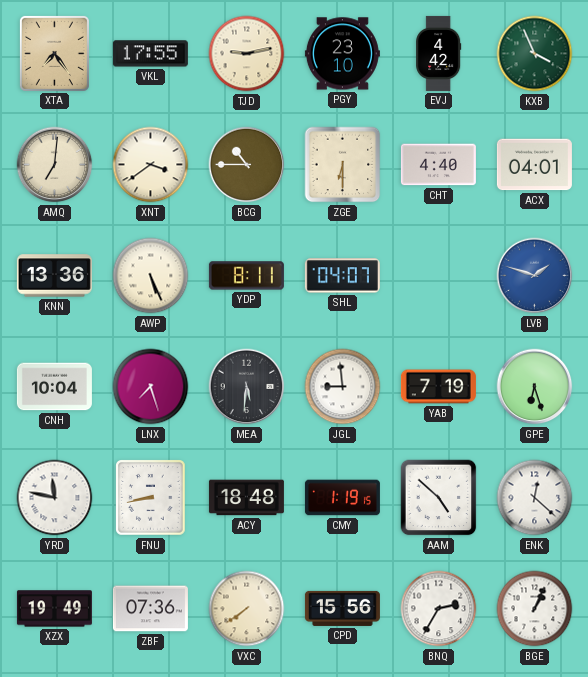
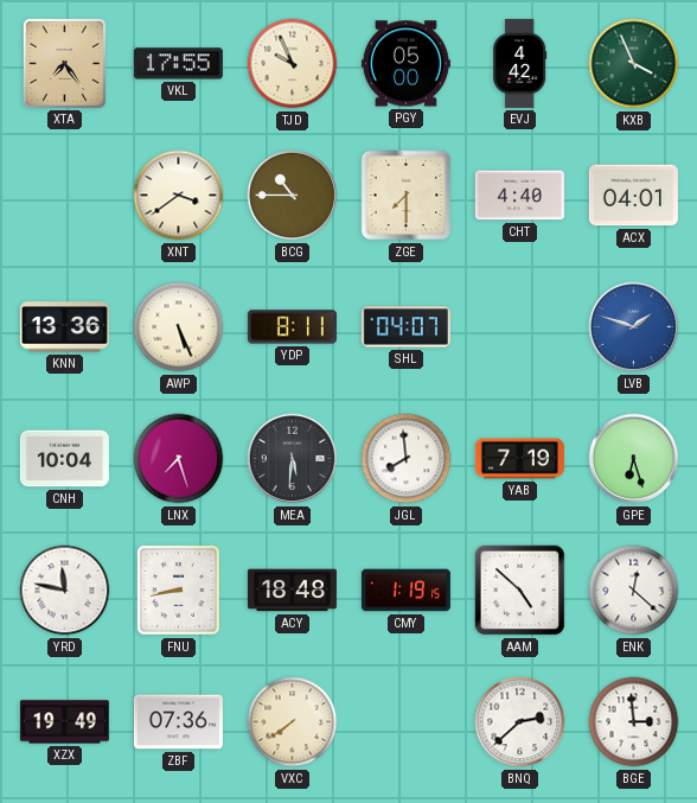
TJD: 9:13 -> 9:56 (293, 64)
PGY: 23:10 -> 05:00 (405, 64)
AMQ: 7:01 -> none (55, 165)
ZGE: 6:30 -> 7:30 (407, 196)
JGL: 8:59 -> 7:59 (407, 459)
CPD: 15:56 -> none (342, 608)
BNQ: 2:35 -> 2:38 (520, 722)
BGE: 1:04 -> 2:59 (634, 722)
